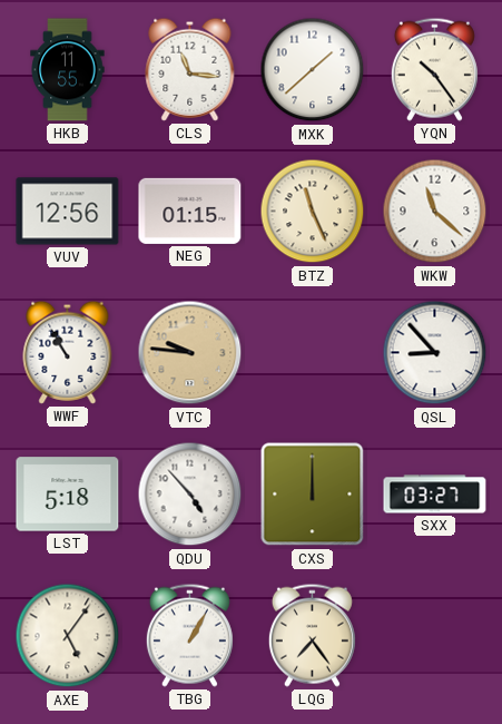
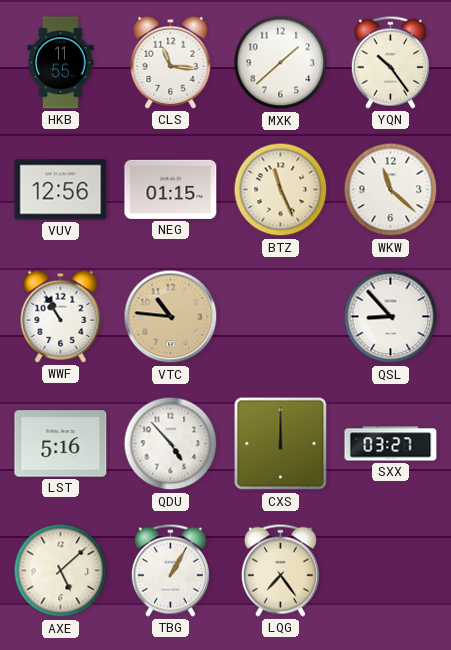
VTC: 9:46 -> 10:46 (171, 317)
LST: 5:18 -> 5:16 (61, 444)
AXE: 5:06 -> 5:08 (61, 571)
